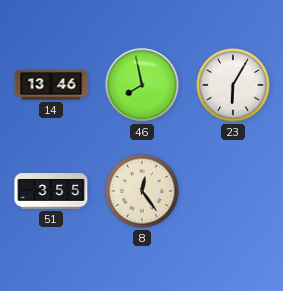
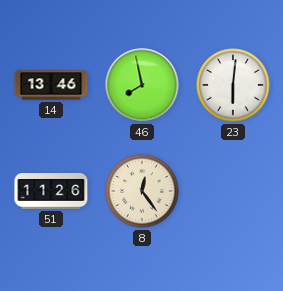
23: 6:05 -> 6:01 (233, 85)
51: 3:55 -> 11:26 (51, 192)
